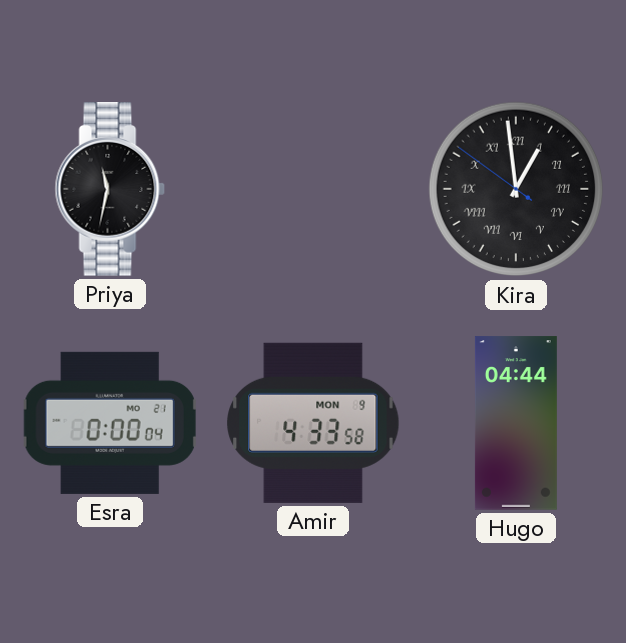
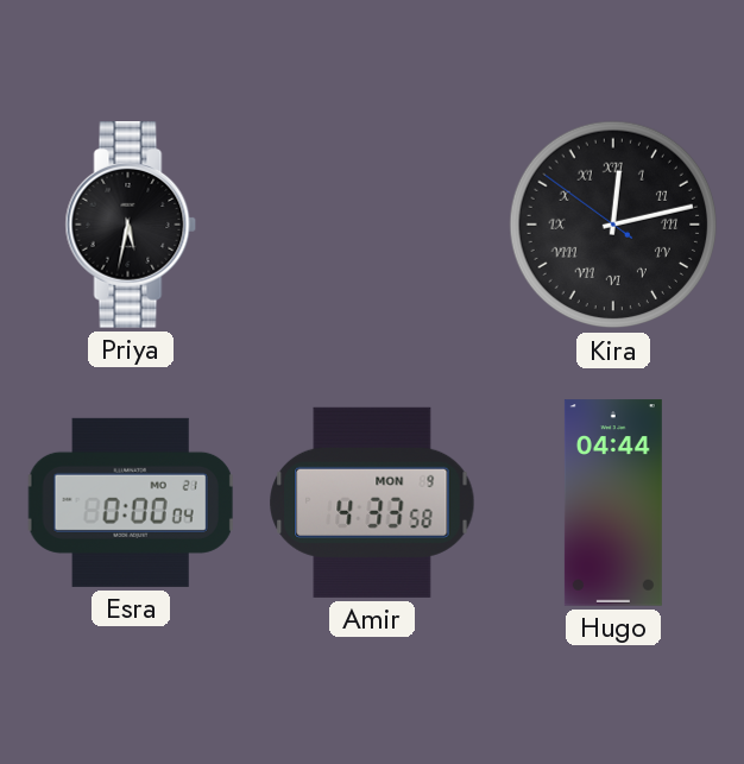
Priya: 11:32 -> 5:32 (131, 225)
Kira: 12:58 -> 12:12 (613, 225)
